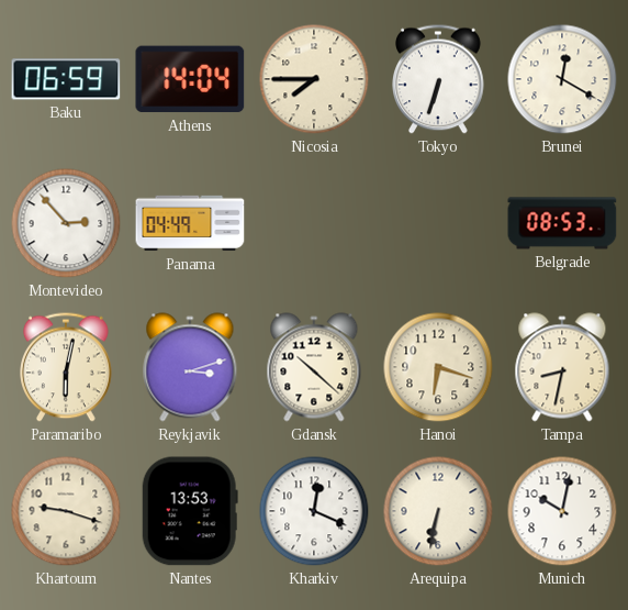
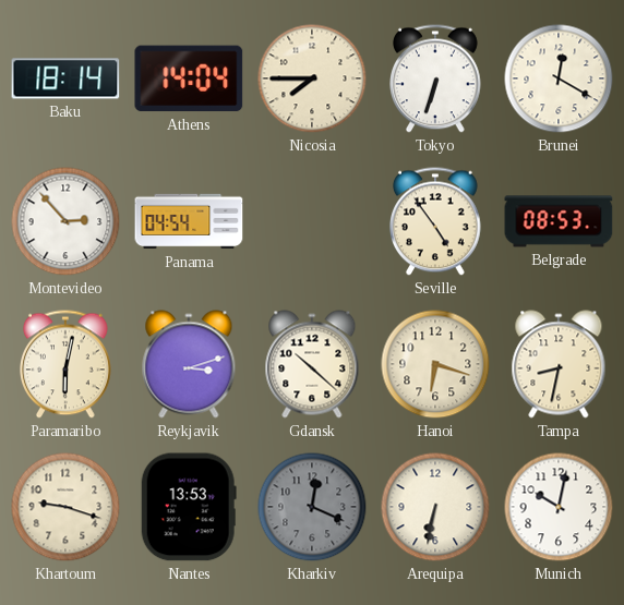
Baku: 06:59 -> 18:14 (65, 78)
Panama: 04:49 -> 04:54 (189, 221)
Seville: none -> 4:54 (436, 221)
Kharkiv dial: white -> grey (312, 507)
